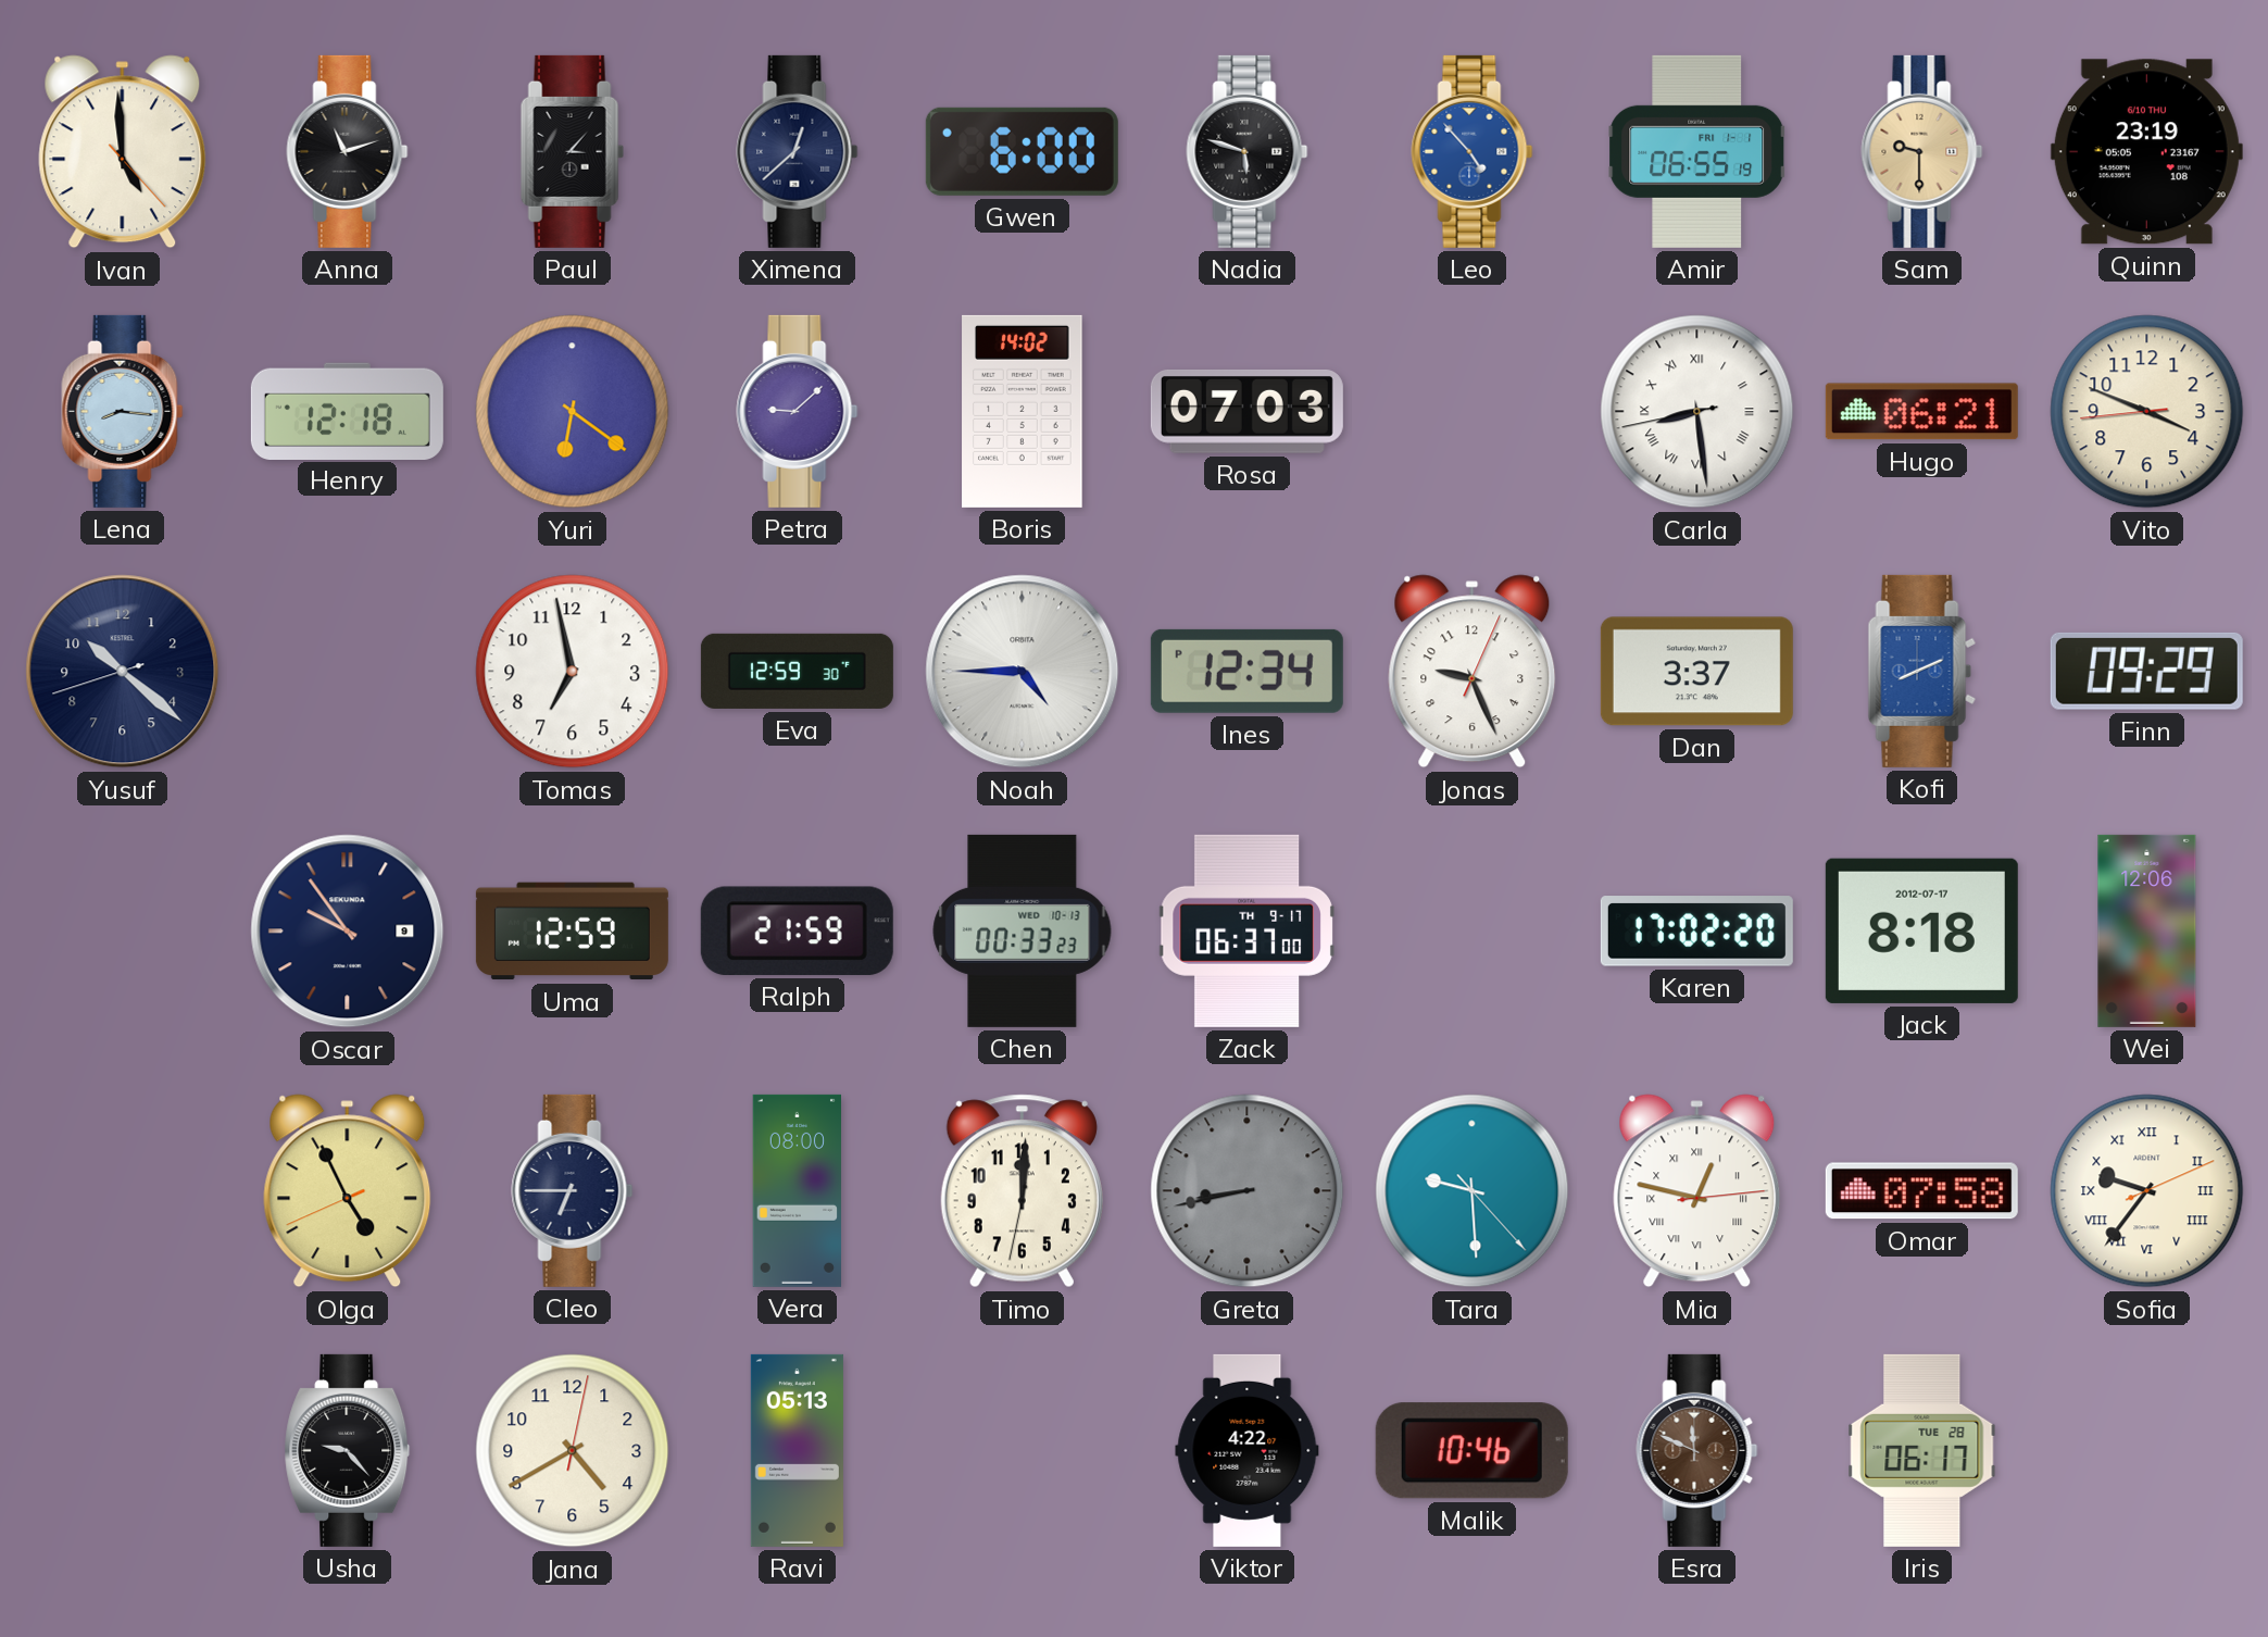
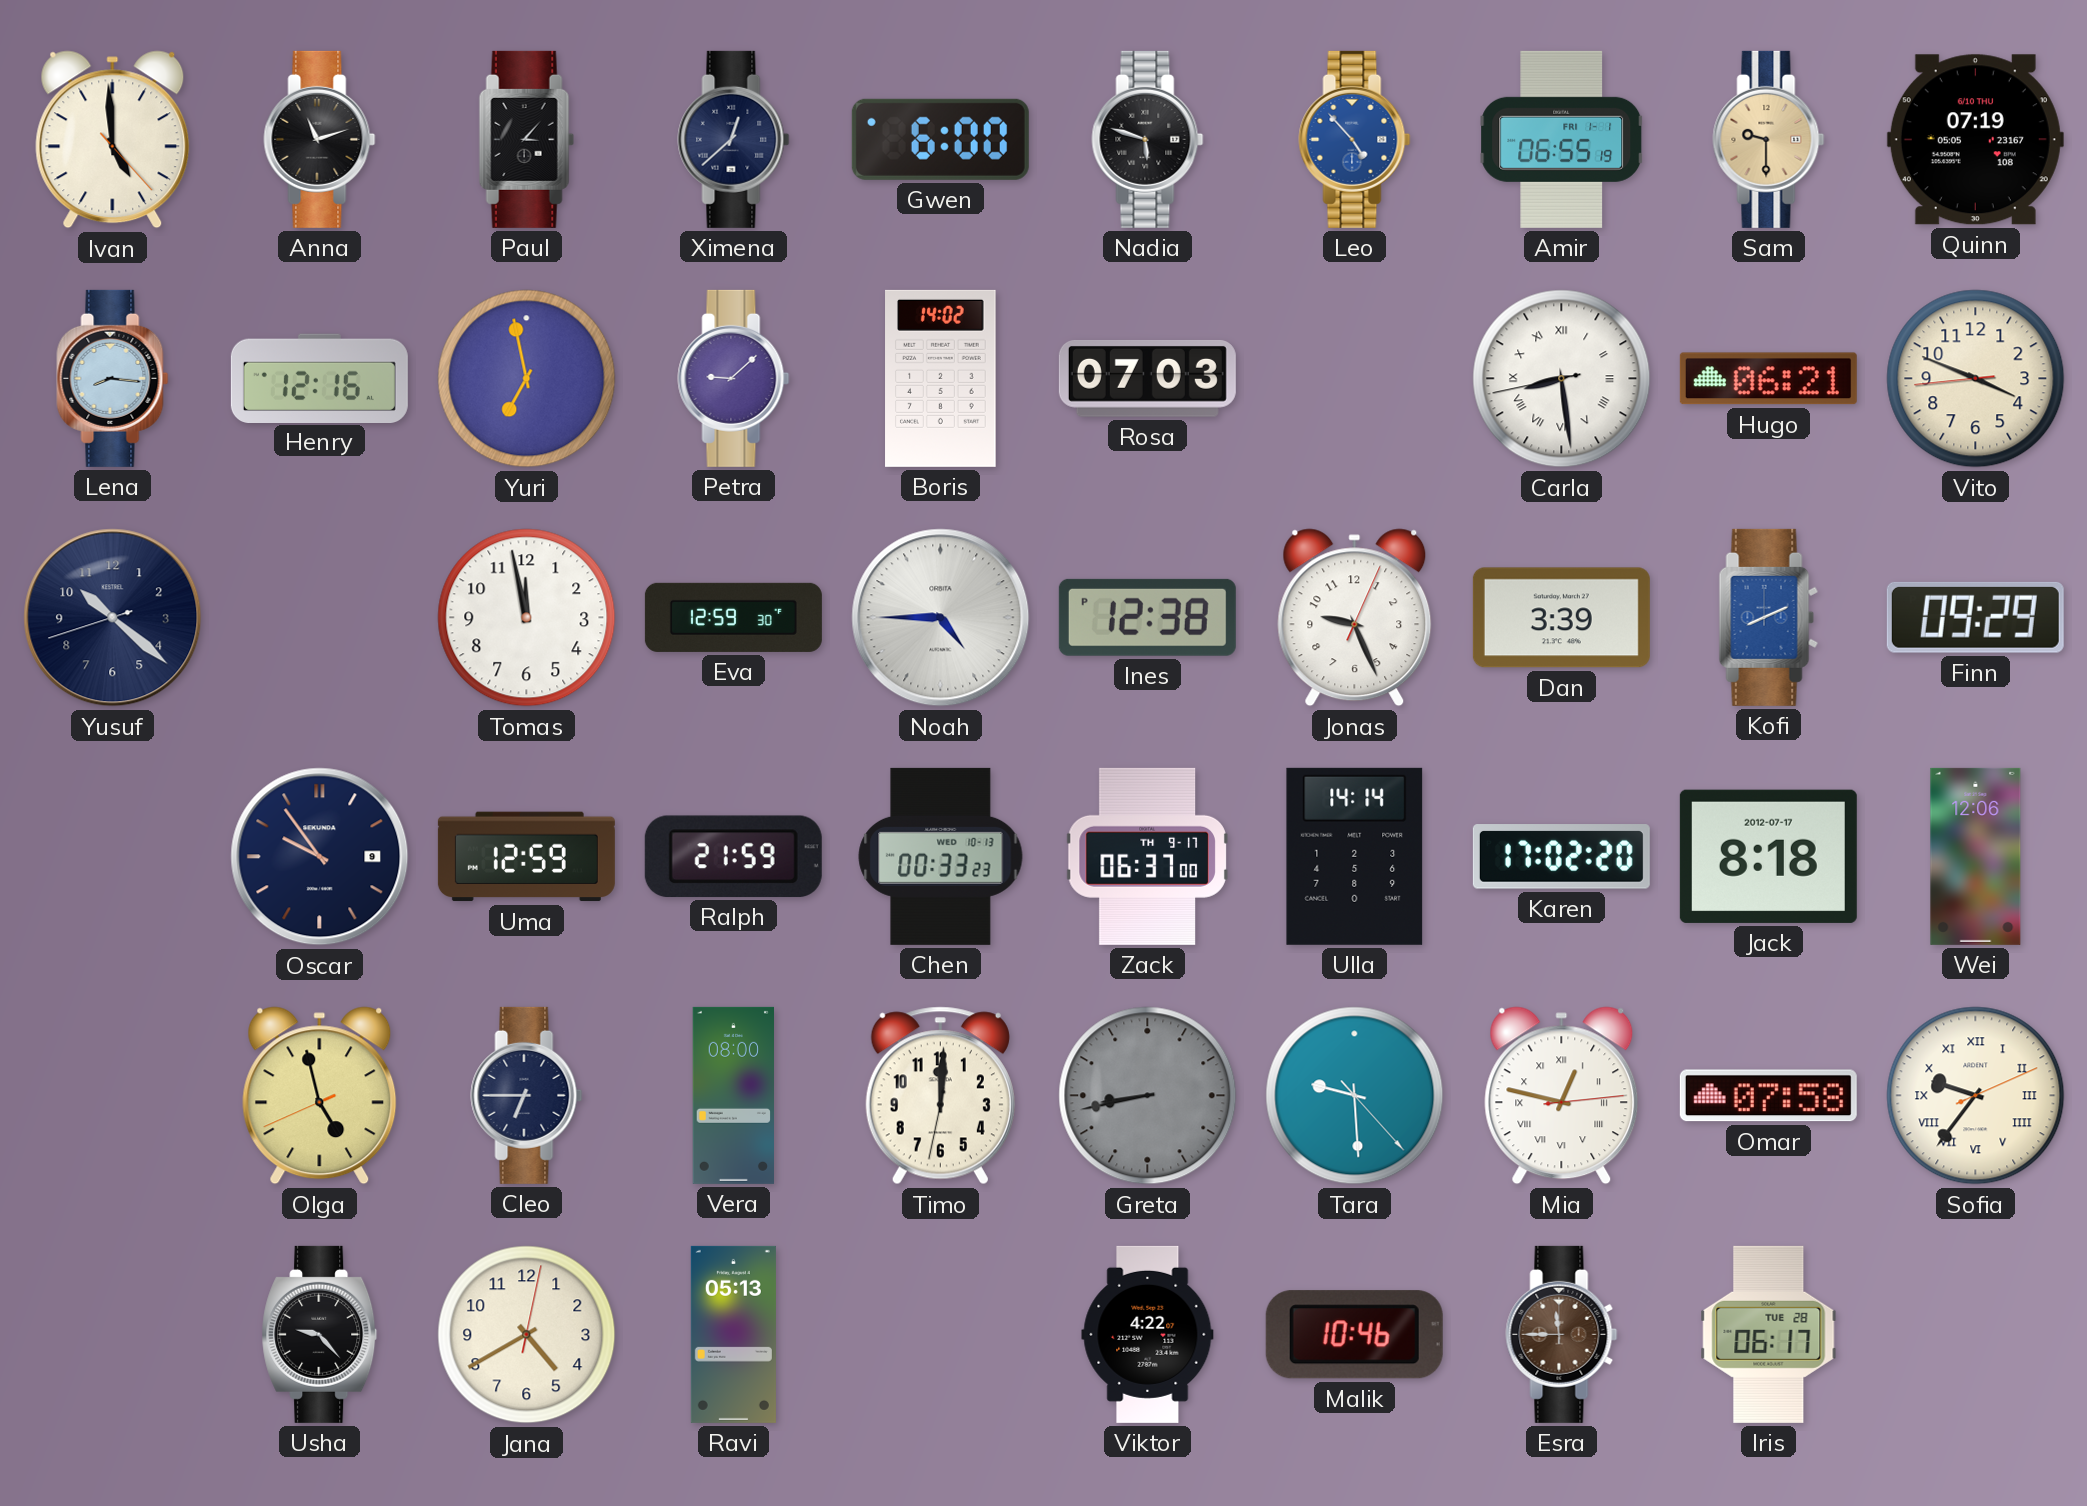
Quinn: 23:19 -> 07:19 (1975, 140)
Henry: 12:18 -> 12:16 (319, 378)
Yuri: 6:21 -> 6:58 (527, 379)
Tomas: 6:58 -> 11:58 (527, 618)
Ines: 12:34 -> 12:38 (1147, 617)
Dan: 3:37 -> 3:39 (1561, 618)
Ulla: none -> 14:14 (1355, 856)
Olga: 4:55 -> 4:57 (320, 1096)
Esra: 11:49 -> 11:45 (1562, 1334)
